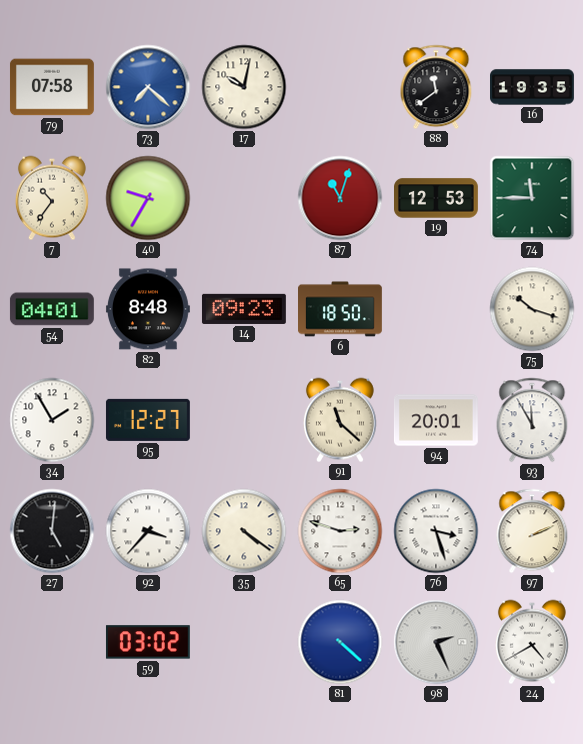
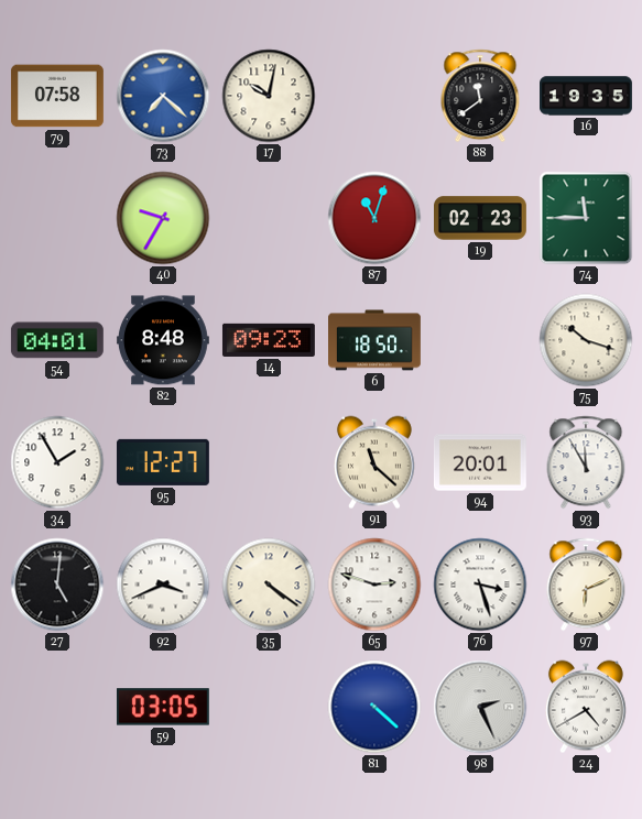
7: 10:36 -> none (52, 198)
19: 12:53 -> 02:23 (481, 218)
92: 3:37 -> 3:41 (163, 585)
97: 2:11 -> 6:11 (586, 585)
59: 03:02 -> 03:05 (163, 707)
